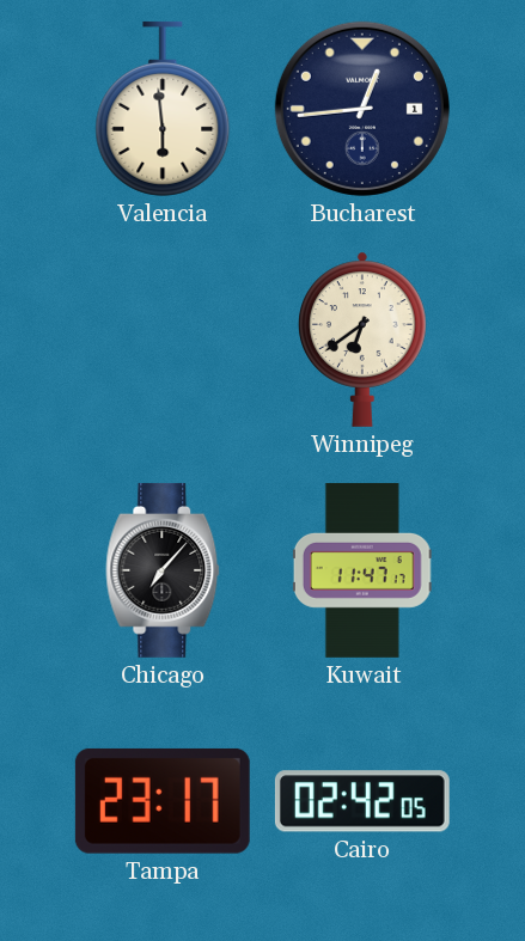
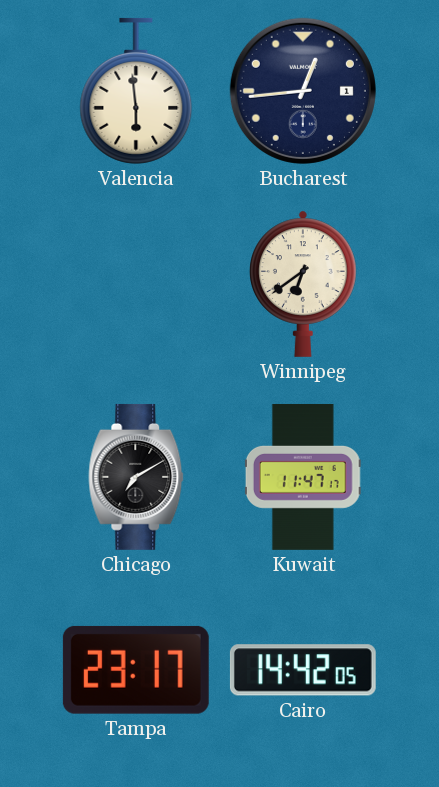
Chicago: 7:07 -> 7:10 (136, 477)
Cairo: 02:42 -> 14:42 (303, 670)
